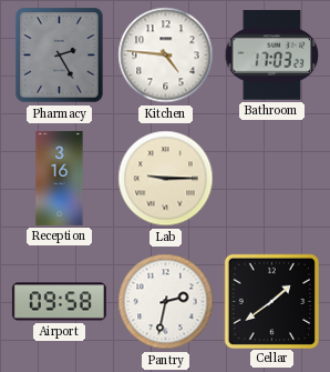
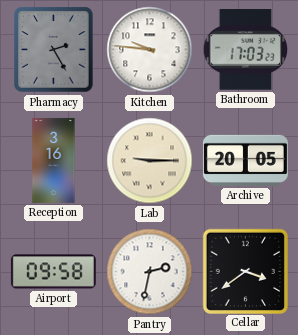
Kitchen: 4:46 -> 9:46 (150, 50)
Archive: none -> 20:05 (245, 160)
Cellar: 1:39 -> 3:39 (245, 271)
